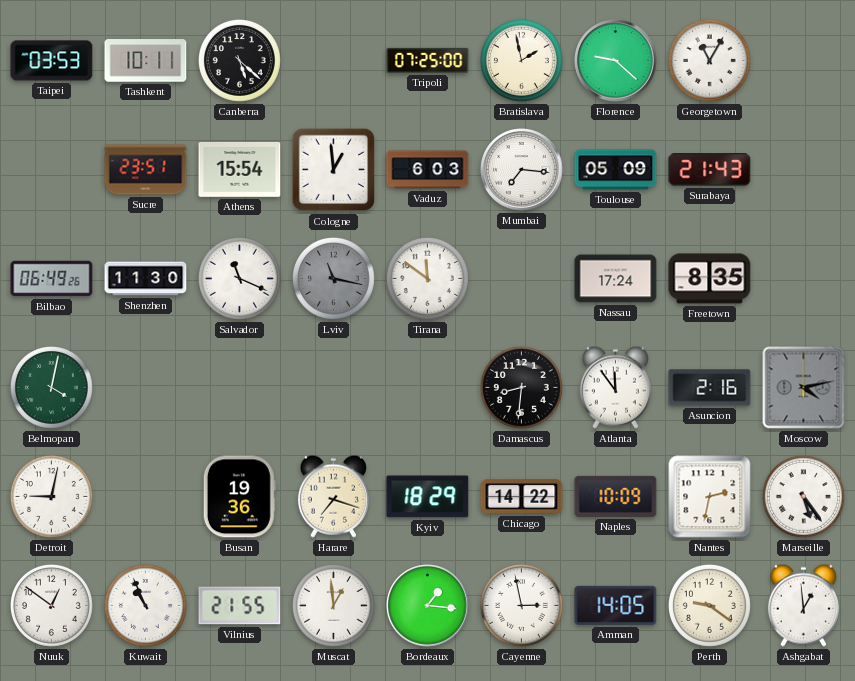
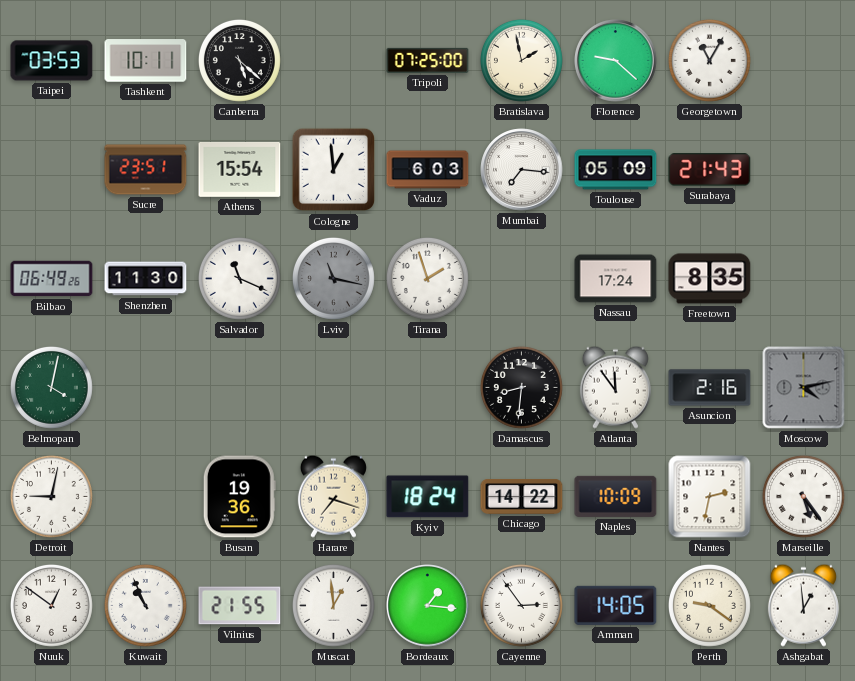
Tirana: 11:51 -> 1:57 (427, 278)
Kyiv: 18:29 -> 18:24 (428, 497)
Cayenne: 2:58 -> 2:54 (521, 605)
